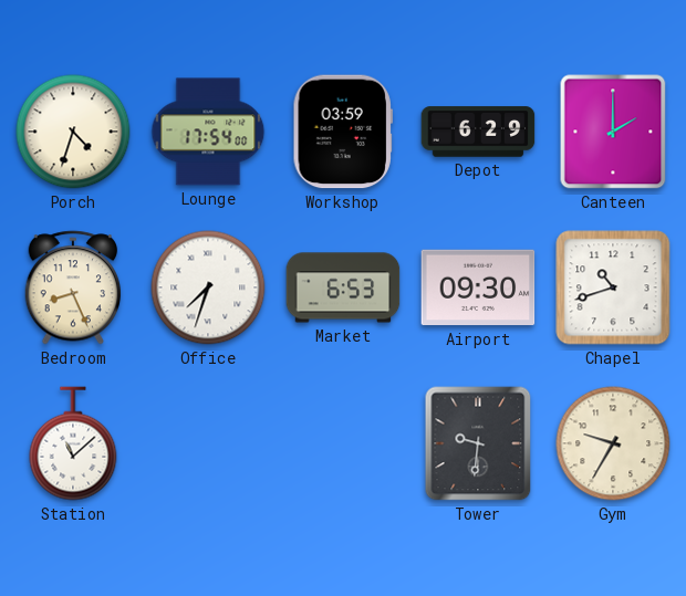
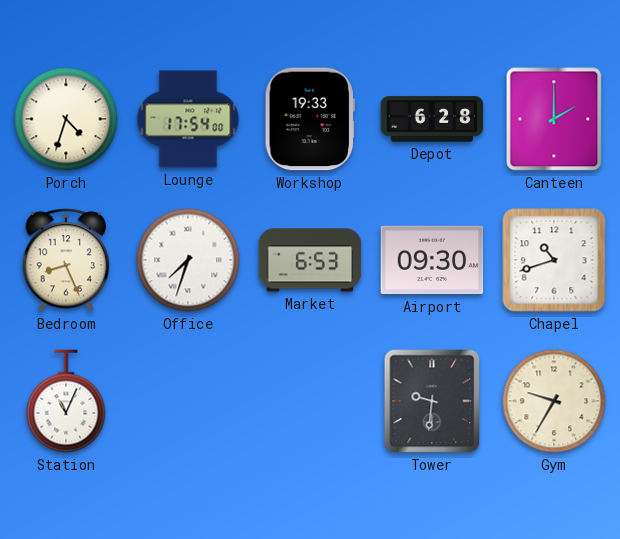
Workshop: 03:59 -> 19:33 (310, 119)
Depot: 6:29 -> 6:28 (432, 119)
Station: 11:08 -> 11:04 (66, 401)
